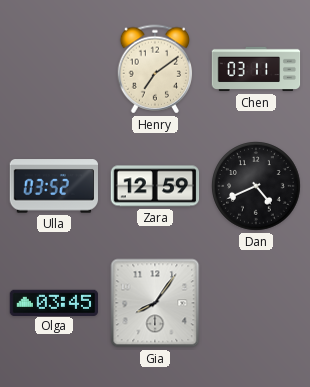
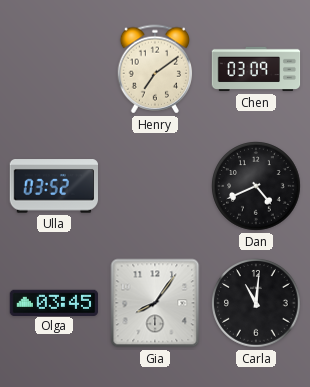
Chen: 03:11 -> 03:09 (256, 69)
Zara: 12:59 -> none (155, 186)
Carla: none -> 11:01 (256, 303)
